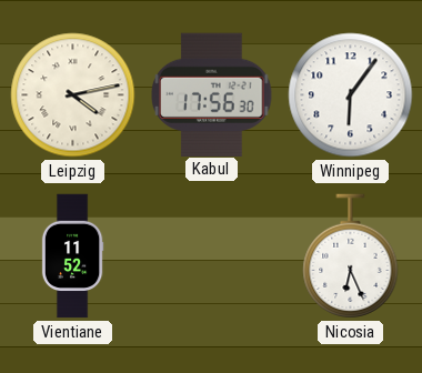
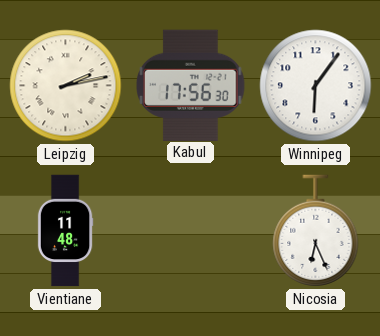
Leipzig: 4:13 -> 2:13 (66, 86)
Vientiane: 11:52 -> 11:48 (65, 231)
